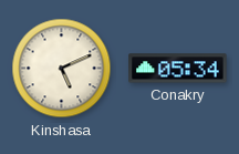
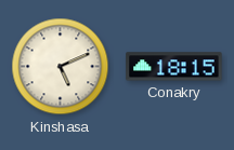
Conakry: 05:34 -> 18:15 (174, 67)
